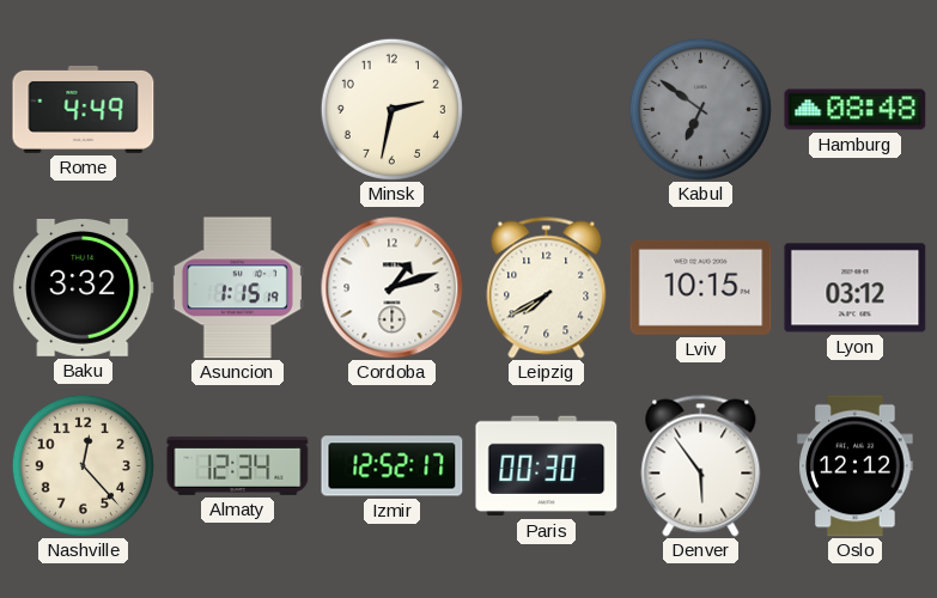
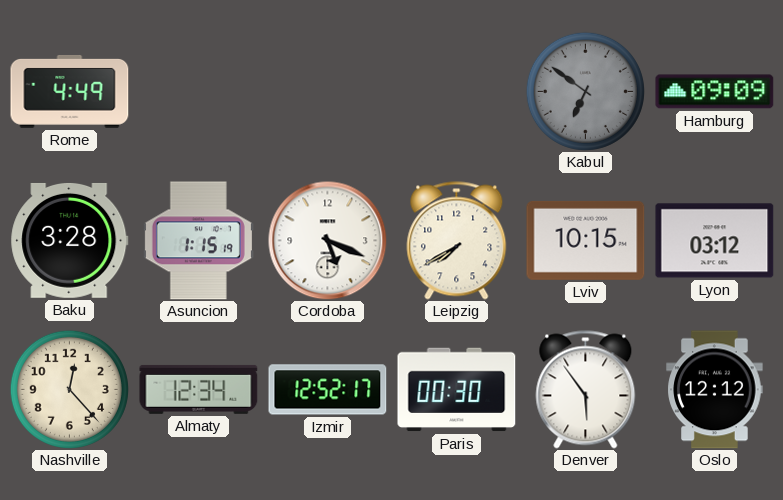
Minsk: 2:32 -> none (391, 109)
Hamburg: 08:48 -> 09:09 (715, 92)
Baku: 3:32 -> 3:28 (70, 240)
Cordoba: 1:12 -> 5:19 (328, 241)
